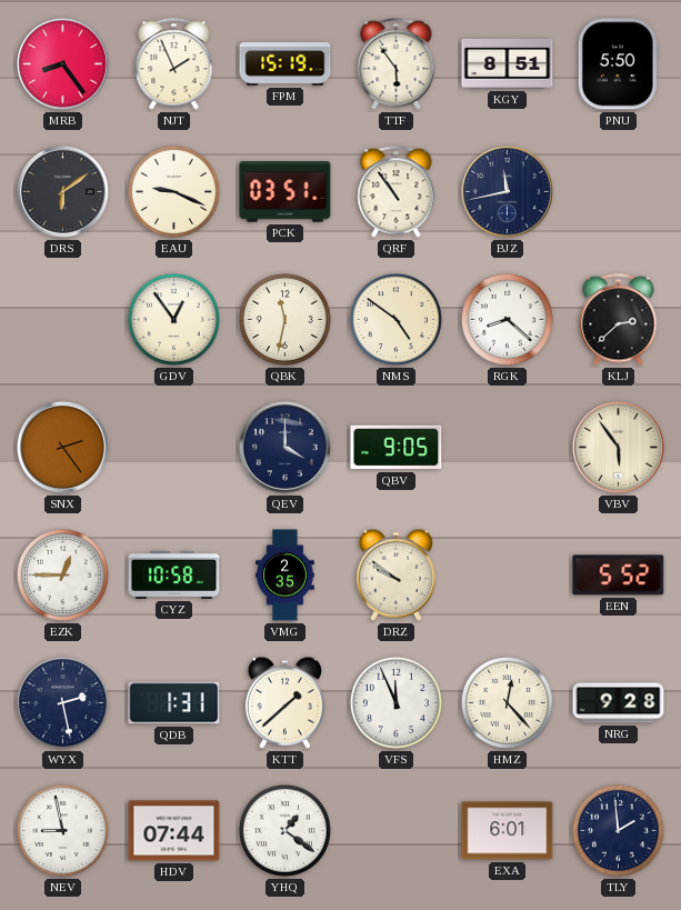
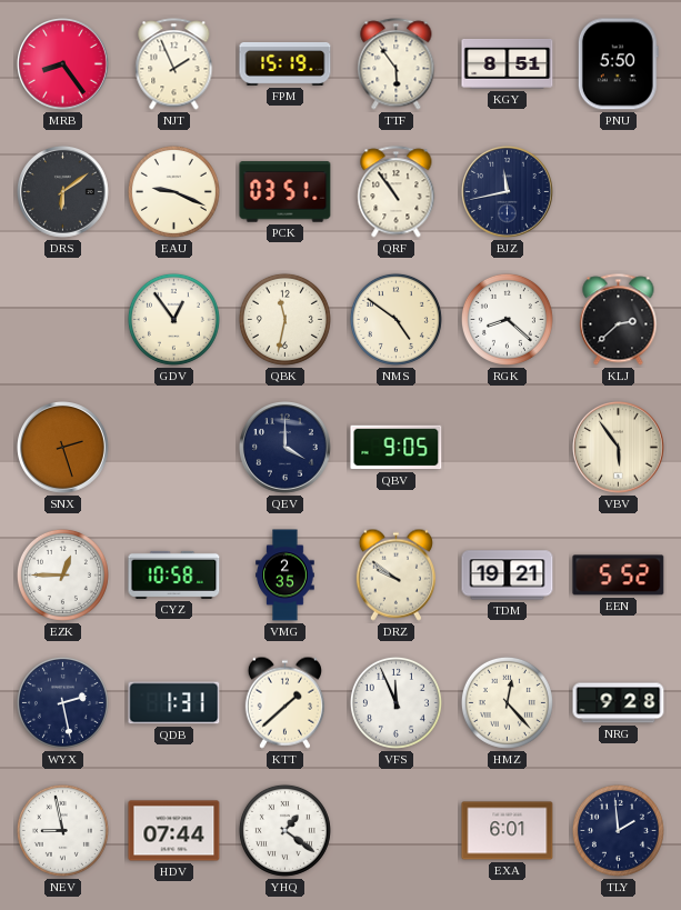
SNX: 2:24 -> 2:27 (63, 448)
TDM: none -> 19:21 (508, 576)
